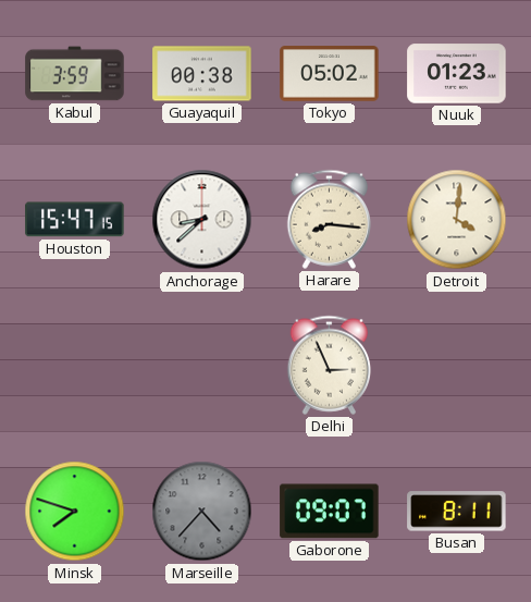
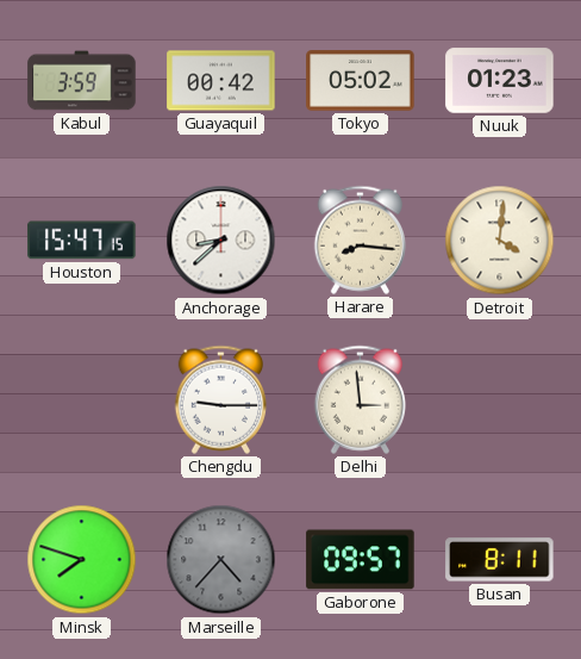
Guayaquil: 00:38 -> 00:42 (221, 81)
Chengdu: none -> 9:15 (221, 399)
Delhi: 2:56 -> 2:59 (361, 399)
Gaborone: 09:07 -> 09:57 (361, 560)
